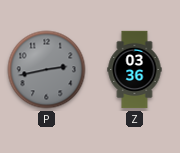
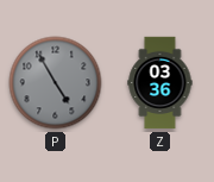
P: 2:43 -> 4:55 (56, 83)
